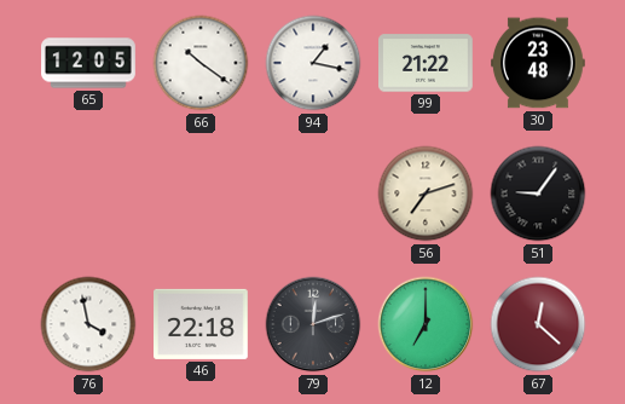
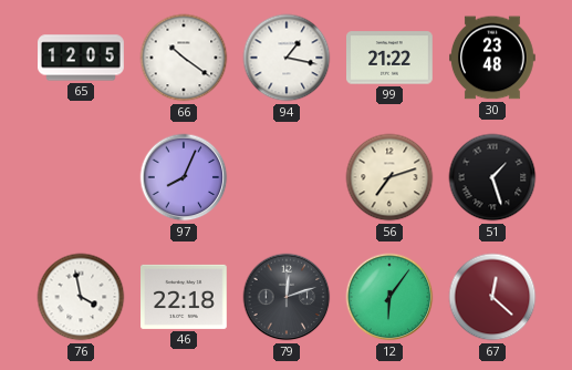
97: none -> 8:04 (184, 177)
51: 9:06 -> 1:27 (492, 177)
12: 7:00 -> 6:06 (389, 297)
